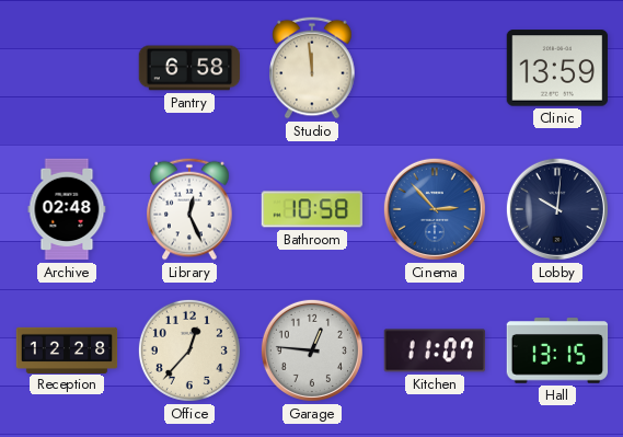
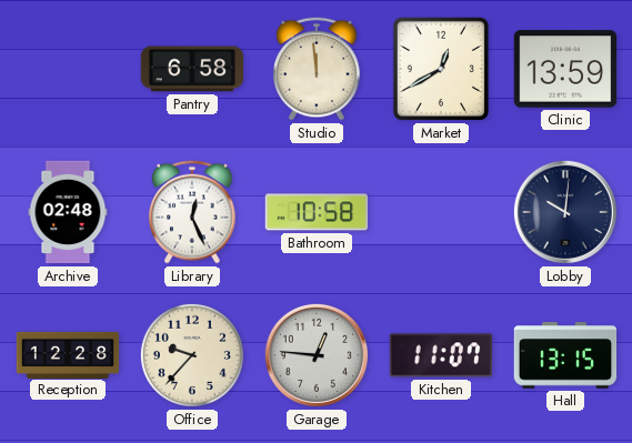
Market: none -> 12:40 (441, 69)
Cinema: 2:53 -> none (435, 209)
Office: 12:37 -> 9:37 (192, 355)
